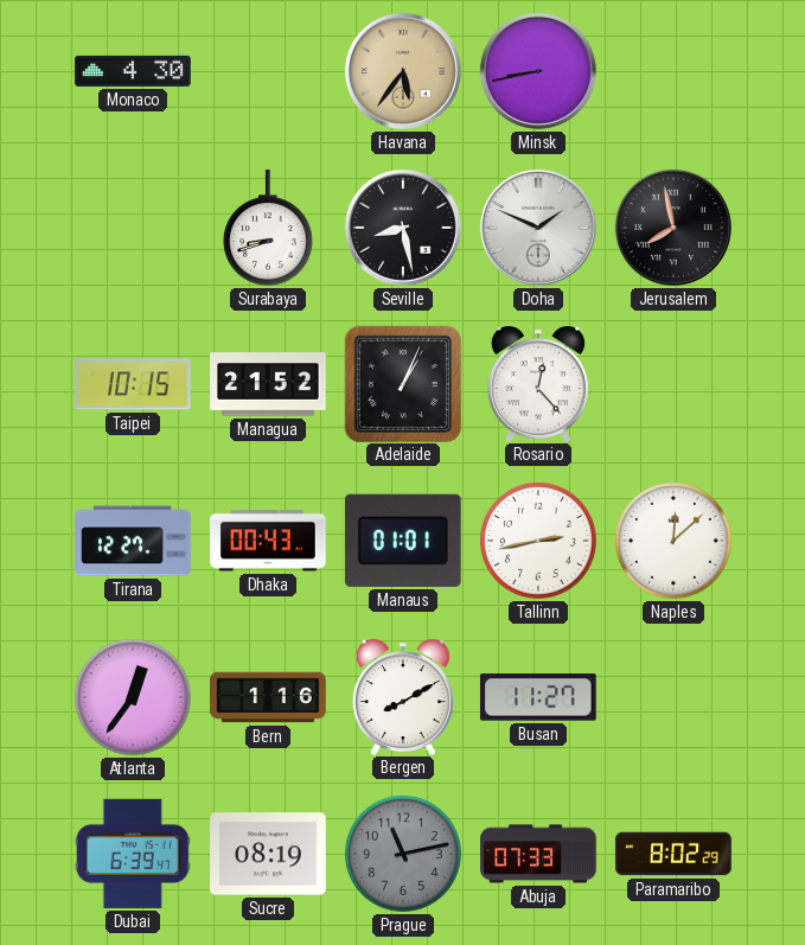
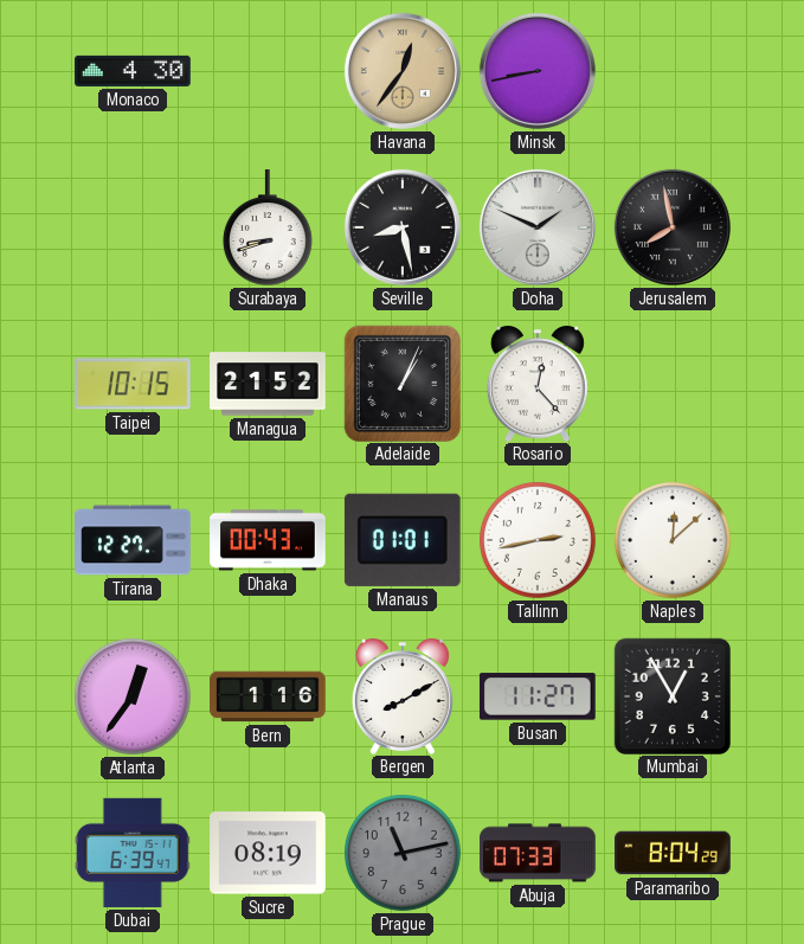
Havana: 5:36 -> 12:36 (403, 71)
Mumbai: none -> 12:55 (671, 695)
Paramaribo: 8:02 -> 8:04 (673, 853)
